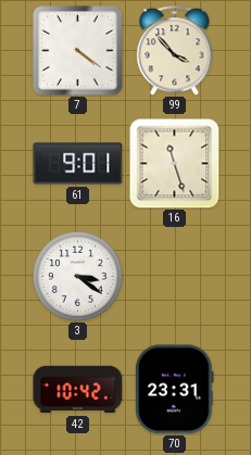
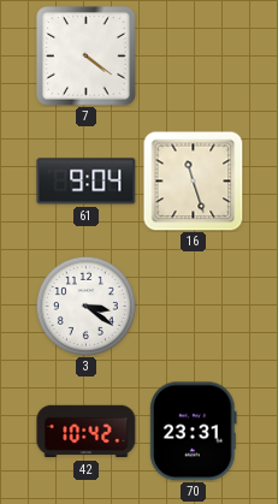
99: 3:53 -> none (175, 51)
61: 9:01 -> 9:04 (87, 182)
